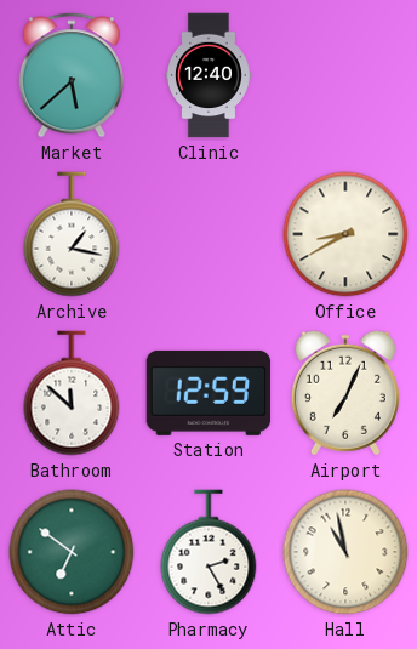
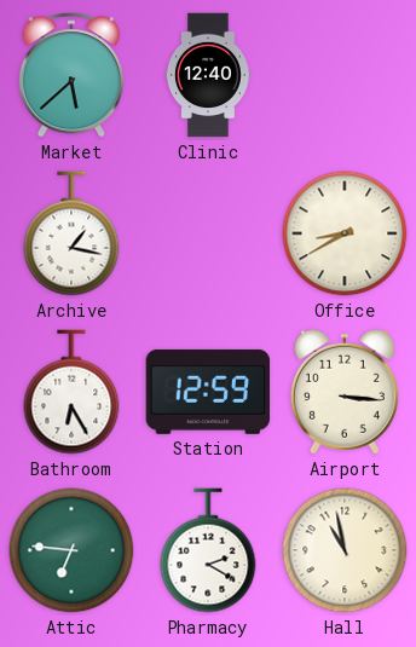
Bathroom: 11:52 -> 6:25 (71, 392)
Airport: 7:04 -> 3:16 (345, 392)
Attic: 6:51 -> 6:46 (71, 550)
Pharmacy: 2:25 -> 2:20 (208, 550)
